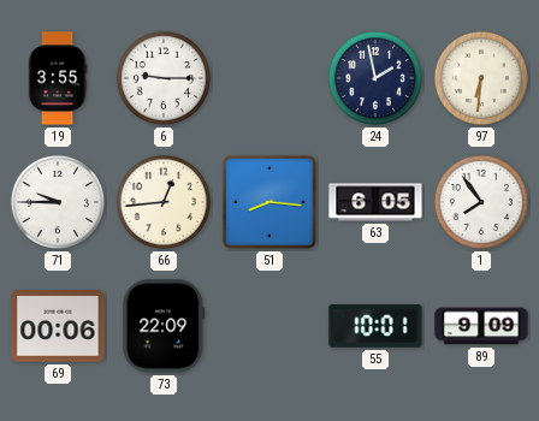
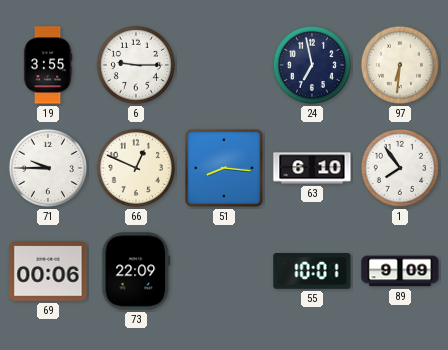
24: 1:58 -> 6:58 (312, 65)
66: 12:44 -> 12:49 (136, 168)
63: 6:05 -> 6:10 (312, 168)
